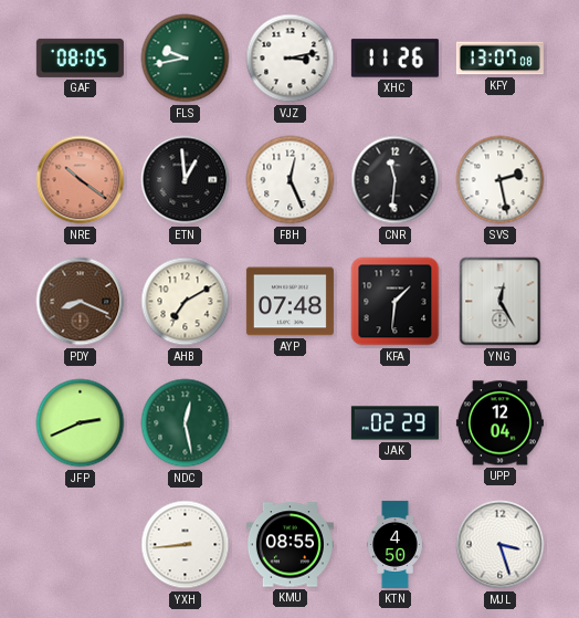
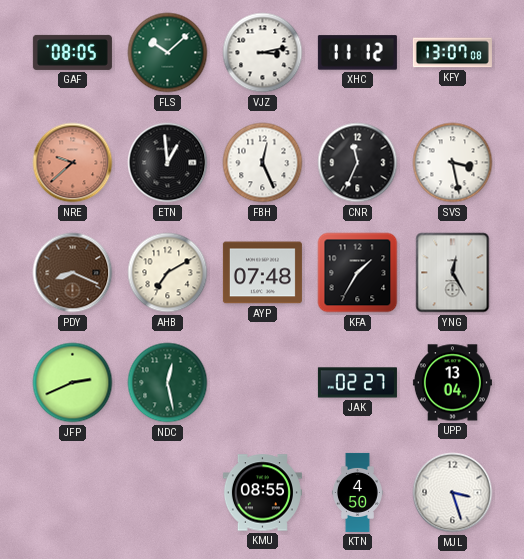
FLS: 9:43 -> 10:08 (168, 53)
XHC: 11:26 -> 11:12 (357, 53)
NRE: 10:21 -> 9:38 (73, 163)
CNR: 11:31 -> 11:34 (358, 163)
SVS: 2:28 -> 3:28 (453, 163)
KFA: 1:31 -> 1:35 (358, 273)
JAK: 02:29 -> 02:27 (357, 383)
UPP: 12:04 -> 13:04 (452, 383)
YXH: 8:44 -> none (186, 545)
